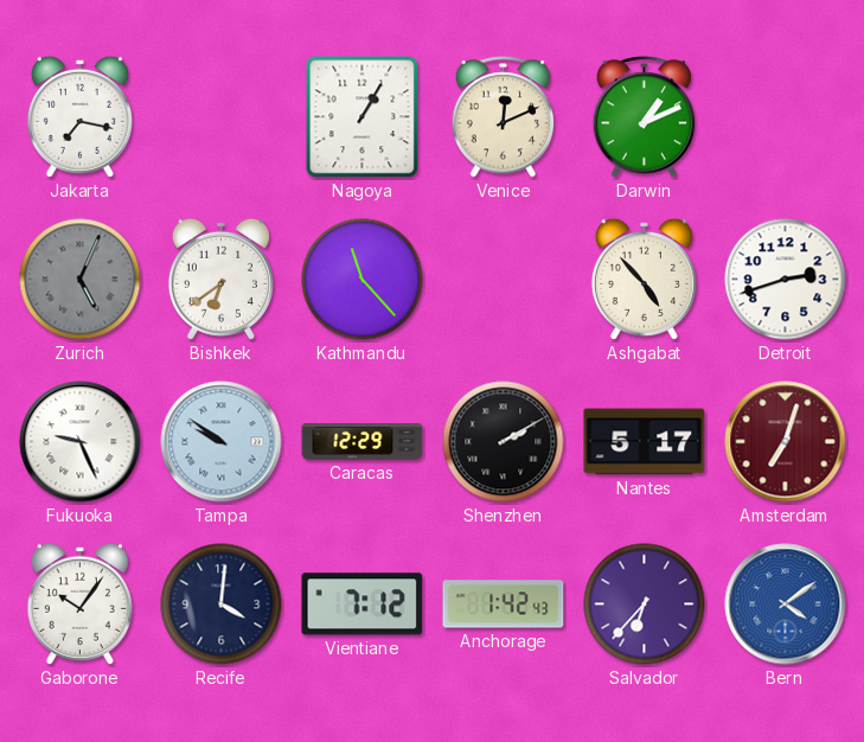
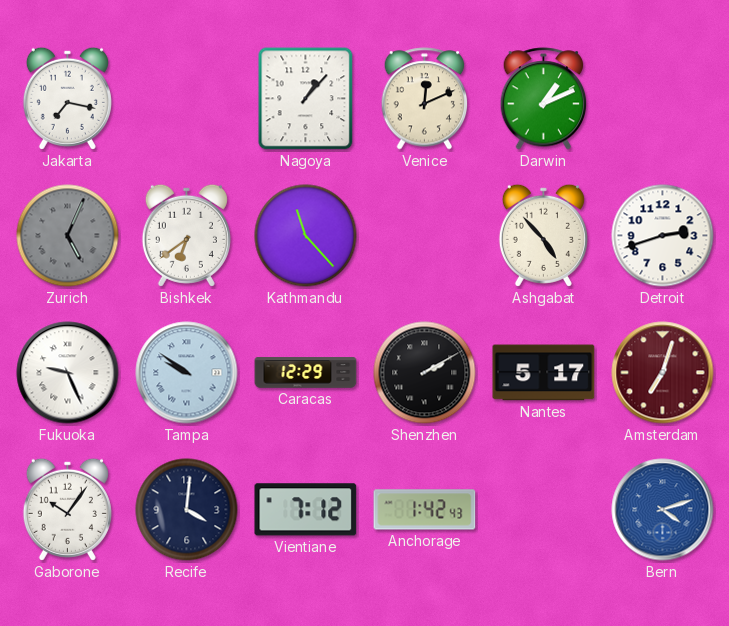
Nagoya: 1:05 -> 1:07 (306, 99)
Salvador: 6:37 -> none (645, 605)
Bern: 4:09 -> 4:12 (663, 510)
